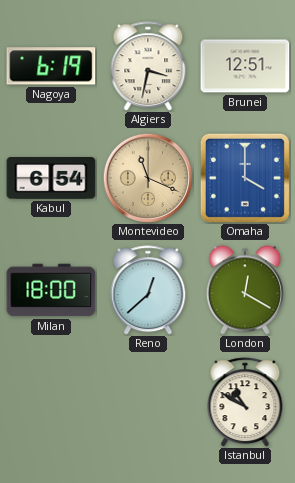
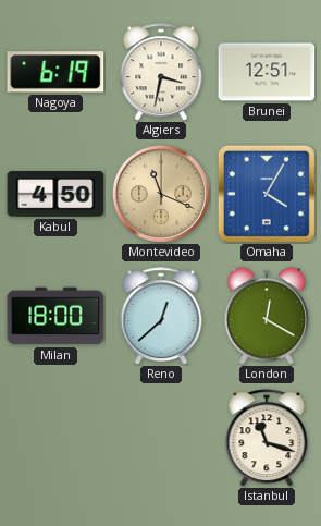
Kabul: 6:54 -> 4:50 (55, 195)
Omaha: 4:00 -> 4:05 (267, 194)
Istanbul: 10:50 -> 11:18 (267, 438)
